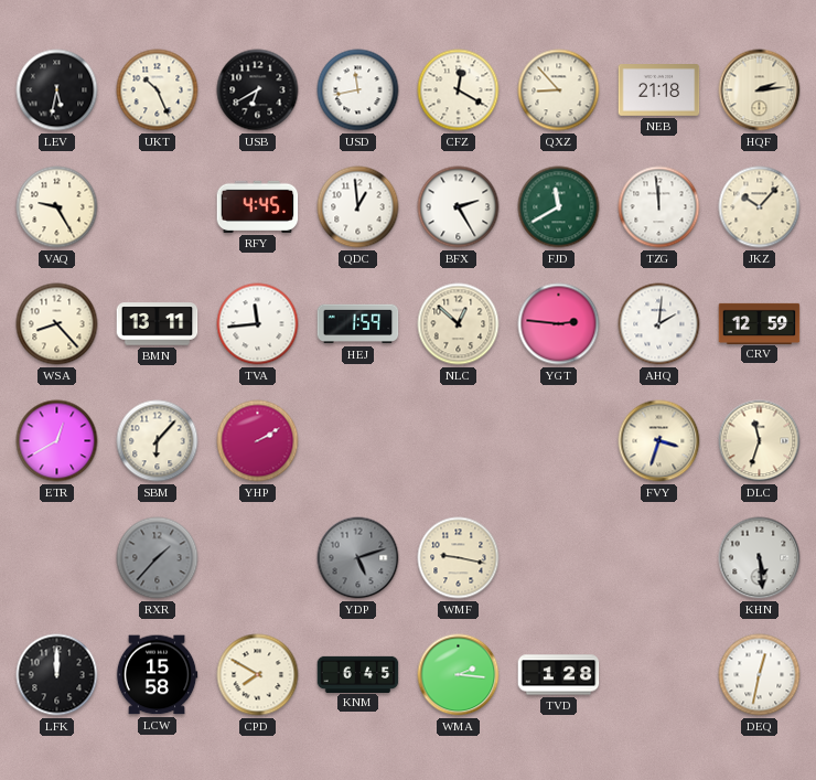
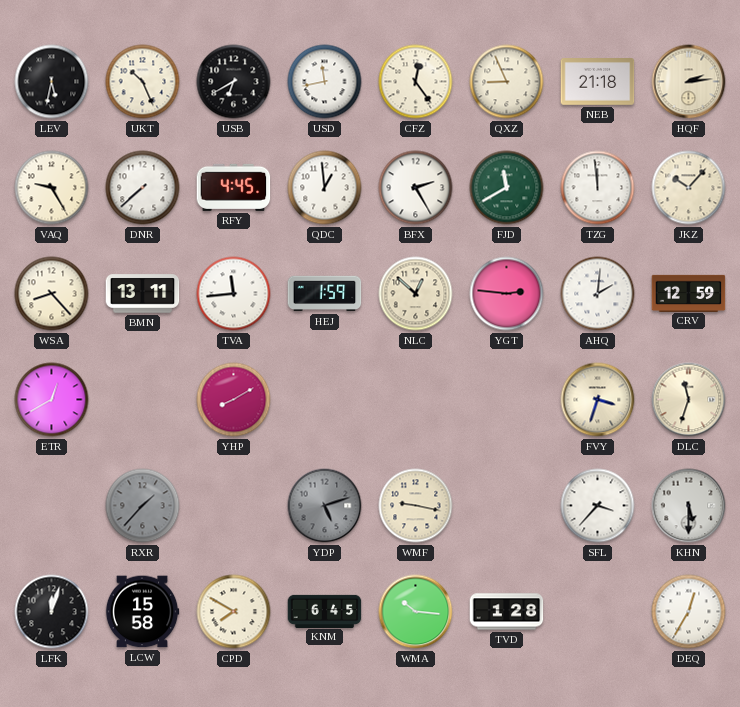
CFZ: 12:20 -> 12:24 (416, 82)
QXZ: 8:53 -> 8:56 (507, 82)
DNR: none -> 7:38 (143, 188)
SBM: 6:07 -> none (158, 441)
YHP: 2:10 -> 8:10 (234, 400)
SFL: none -> 3:37 (598, 506)
KHN: 5:29 -> 5:30 (689, 506)
LFK: 12:00 -> 12:03 (52, 612)
WMA: 2:16 -> 10:16 (416, 612)
DEQ: 12:32 -> 12:35 (689, 612)
